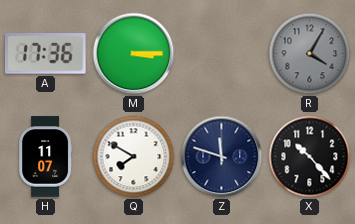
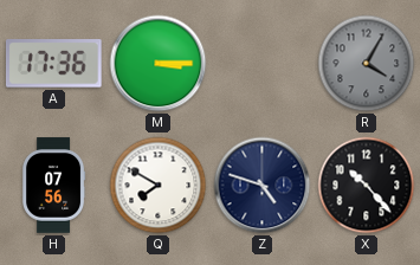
H: 11:07 -> 07:56 (54, 186)
Z: 11:48 -> 4:48 (263, 186)
